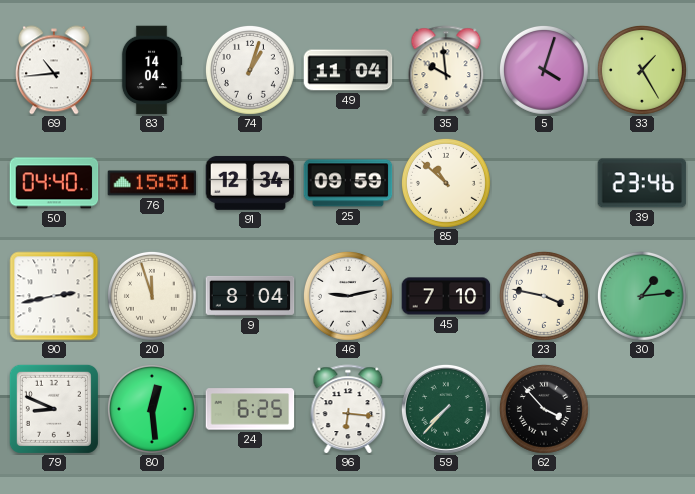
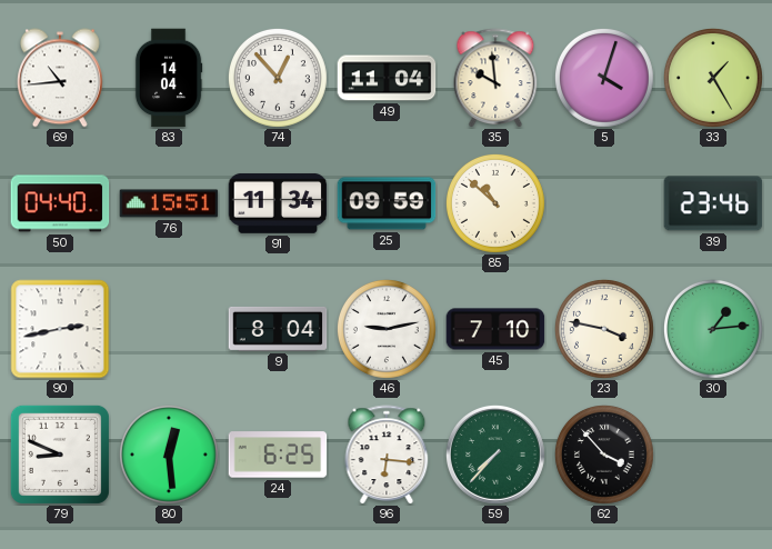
74: 1:03 -> 12:53 (278, 78)
91: 12:34 -> 11:34 (278, 203)
20: 11:57 -> none (152, 296)
